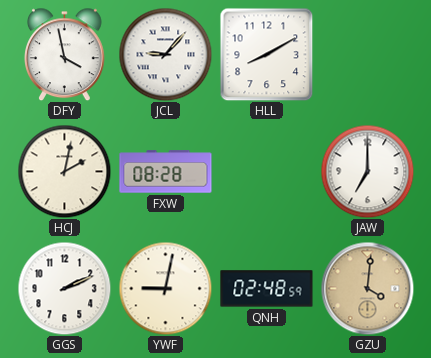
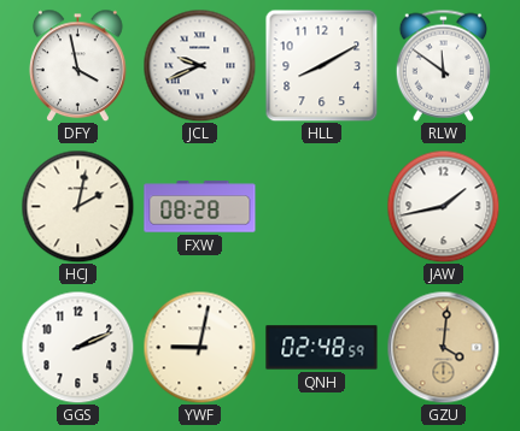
JCL: 9:07 -> 9:41 (199, 65)
RLW: none -> 11:51 (443, 65)
JAW: 7:00 -> 1:43 (443, 206)
